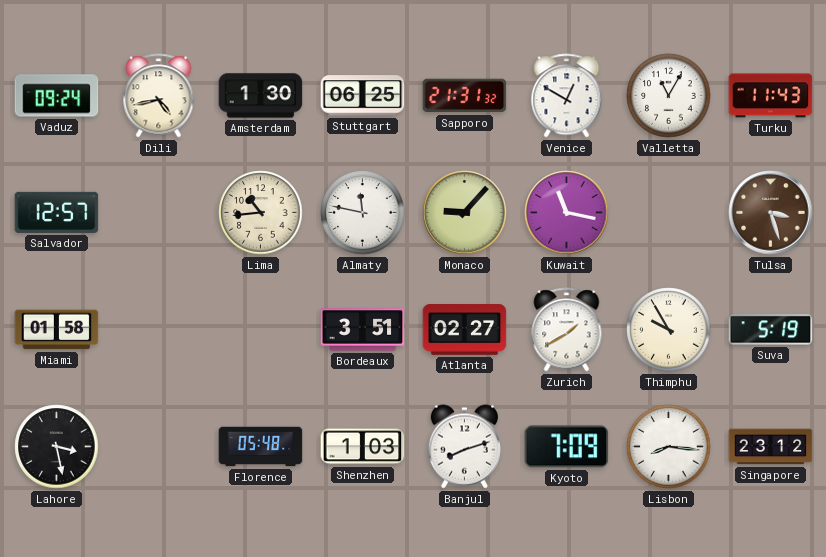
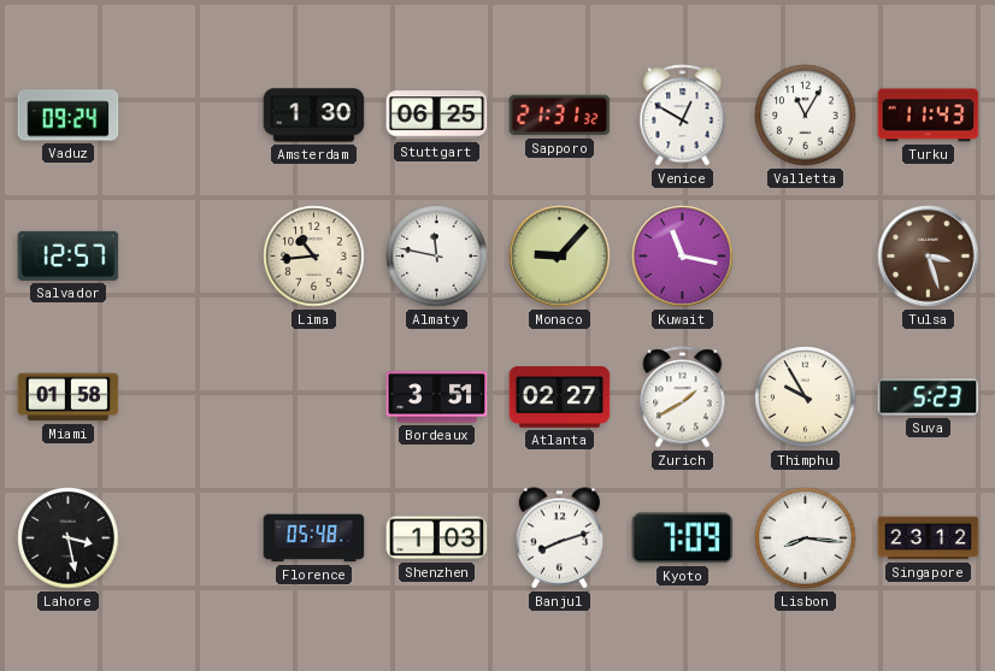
Dili: 4:43 -> none (159, 96)
Suva: 5:19 -> 5:23 (929, 398)
